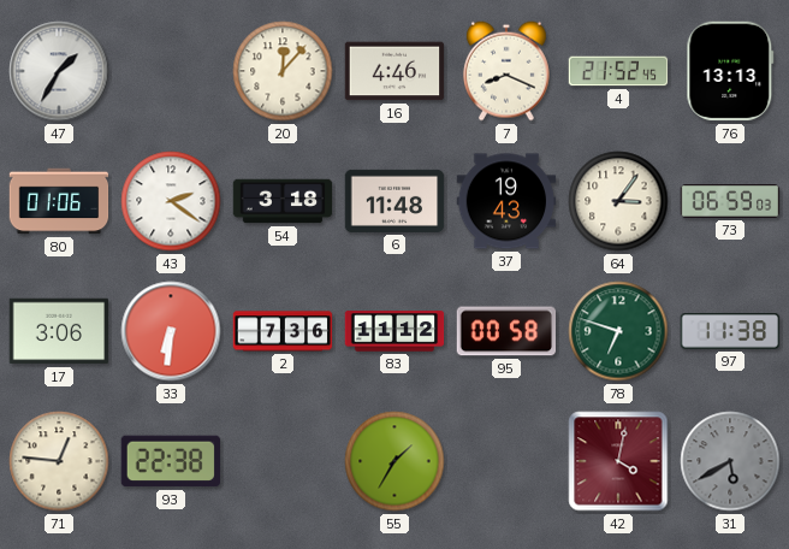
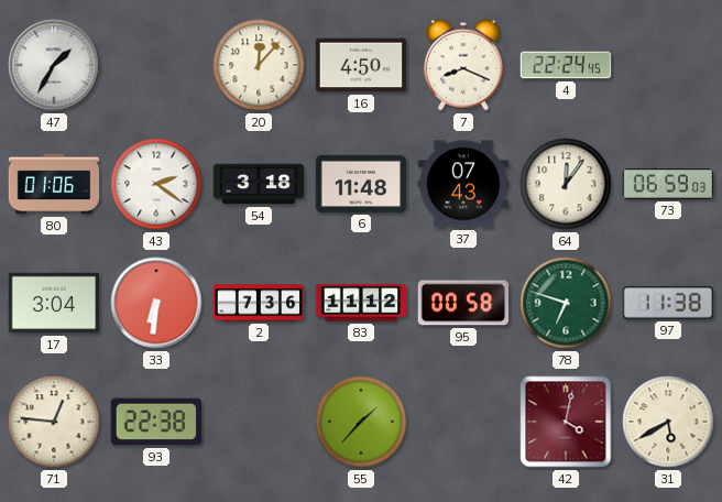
16: 4:46 -> 4:50 (361, 65)
4: 21:52 -> 22:24 (566, 65)
76: 13:13 -> none (730, 71)
37: 19:43 -> 07:43 (463, 184)
64: 3:06 -> 12:06 (566, 184)
17: 3:06 -> 3:04 (54, 303)
55: 1:35 -> 1:37 (361, 422)
31 dial: grey -> cream (668, 422)
